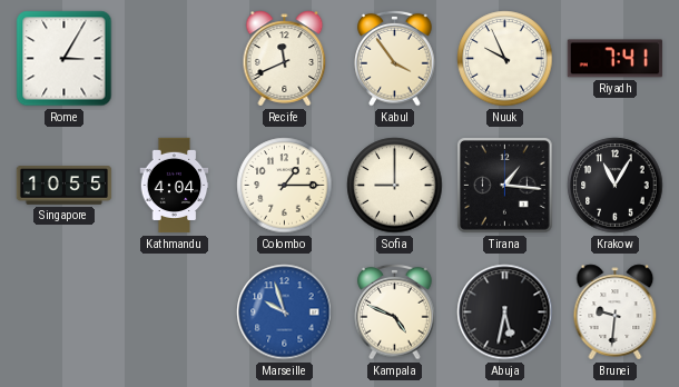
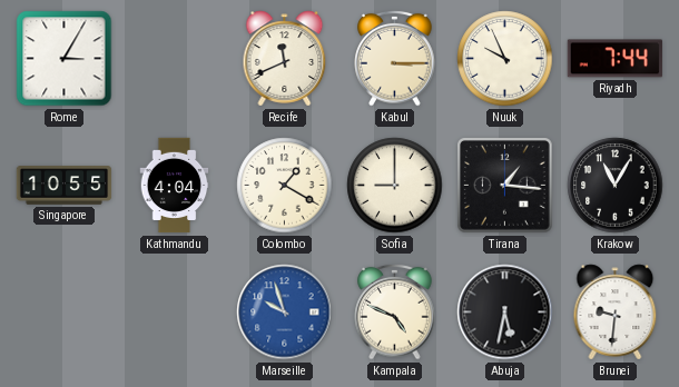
Kabul: 3:54 -> 3:15 (395, 58)
Riyadh: 7:41 -> 7:44 (614, 59)
Colombo: 1:15 -> 1:20 (285, 186)
